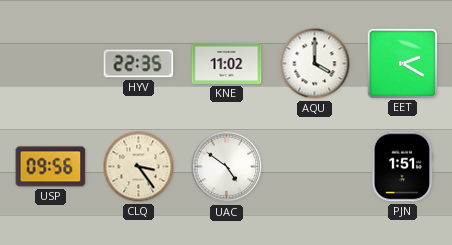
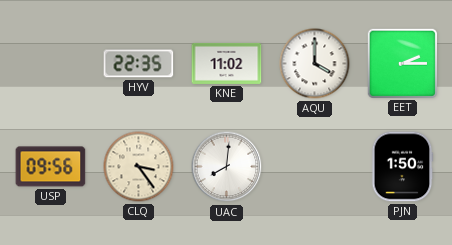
EET: 2:20 -> 2:15 (402, 63)
UAC: 4:51 -> 8:01 (227, 167)
PJN: 1:51 -> 1:50 (402, 167)
